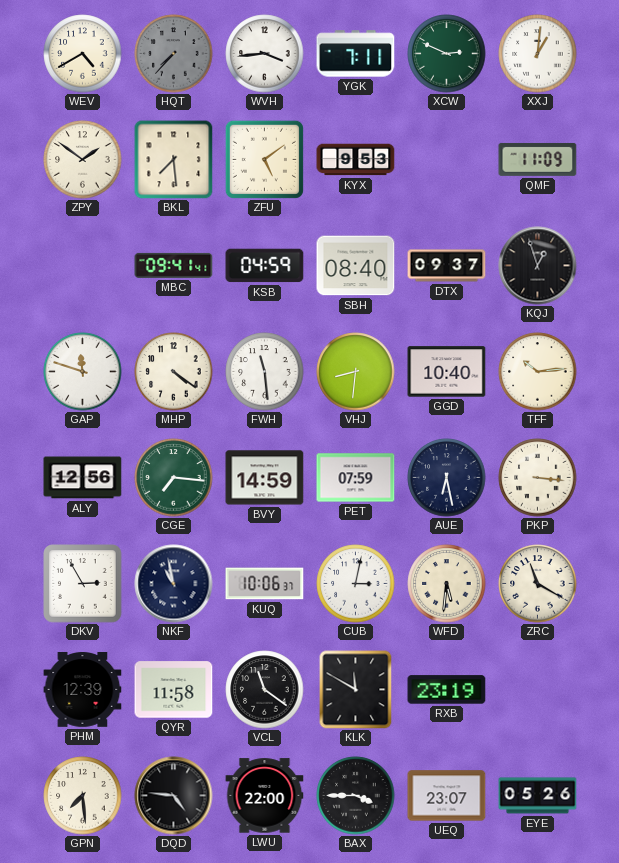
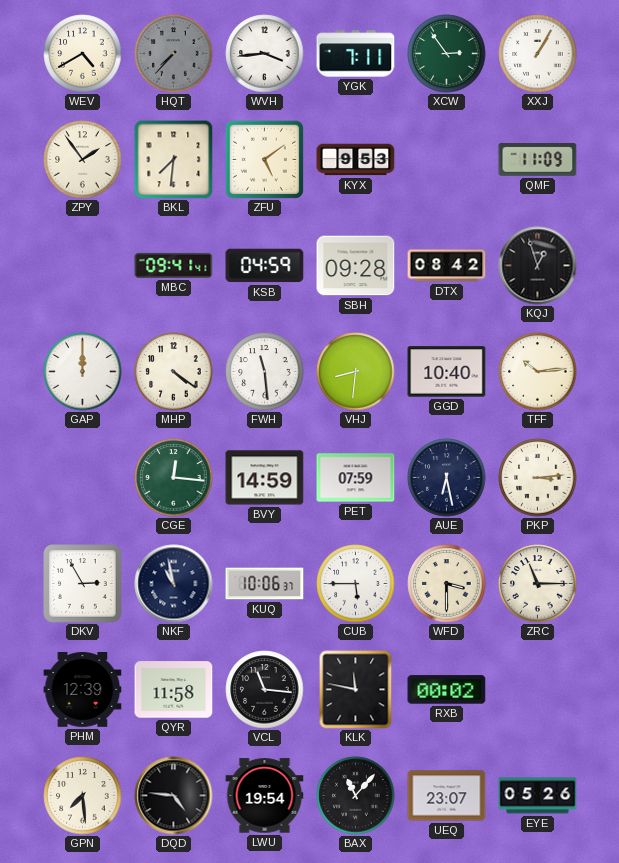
XCW: 2:49 -> 2:54 (447, 54)
XXJ: 1:01 -> 1:05 (538, 54)
ZPY: 1:51 -> 1:54 (83, 160)
BKL: 7:29 -> 7:31 (174, 160)
SBH: 08:40 -> 09:28 (356, 266)
DTX: 09:37 -> 08:42 (447, 266)
GAP: 11:48 -> 12:00 (83, 372)
ALY: 12:56 -> none (83, 478)
CGE: 7:16 -> 12:16 (174, 478)
PKP: 3:16 -> 3:14 (538, 478)
CUB: 3:02 -> 5:45 (356, 584)
WFD: 5:31 -> 3:30 (447, 584)
ZRC: 11:20 -> 11:15 (538, 584)
VCL: 11:21 -> 11:16 (265, 690)
KLK: 11:50 -> 11:47 (356, 690)
RXB: 23:19 -> 00:02 (447, 690)
LWU: 22:00 -> 19:54 (265, 796)
BAX: 3:45 -> 11:07 (356, 796)
